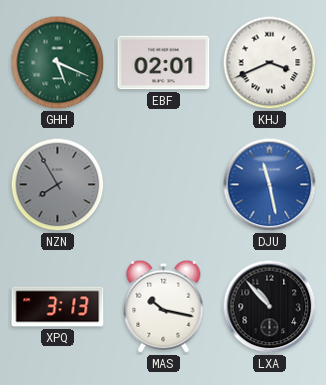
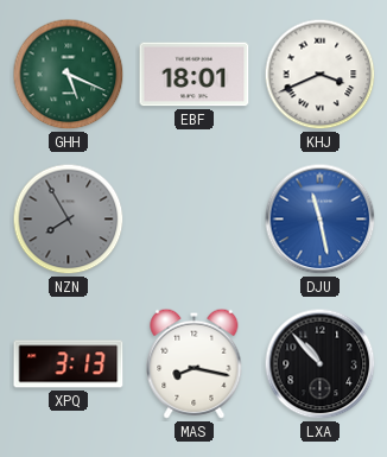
EBF: 02:01 -> 18:01 (195, 75)
MAS: 10:17 -> 8:17 (195, 363)
